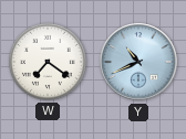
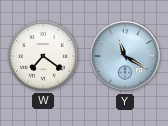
Y: 10:41 -> 11:20 (125, 56)
